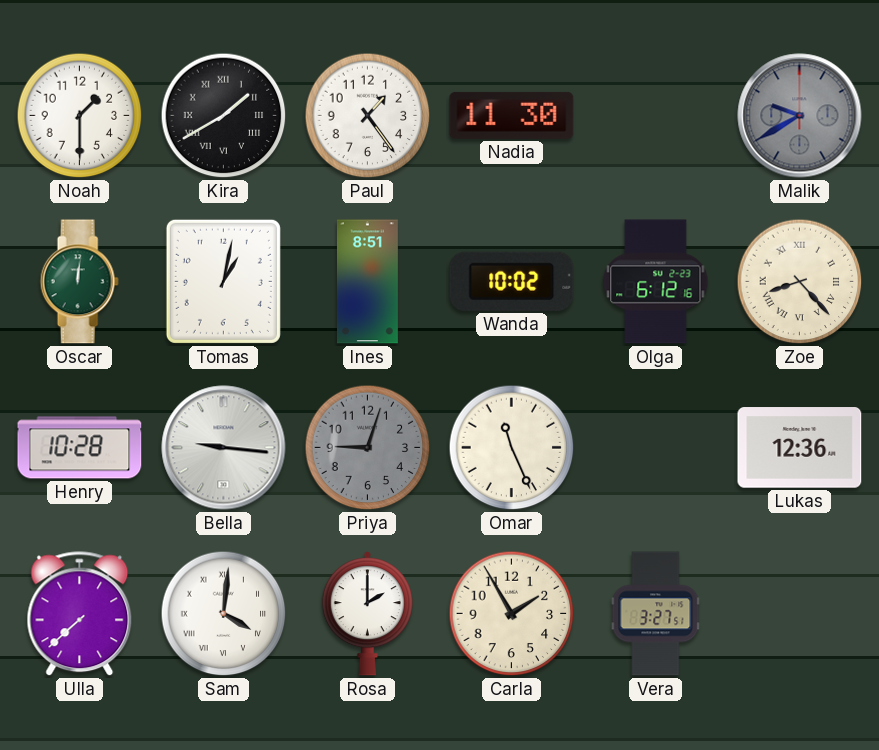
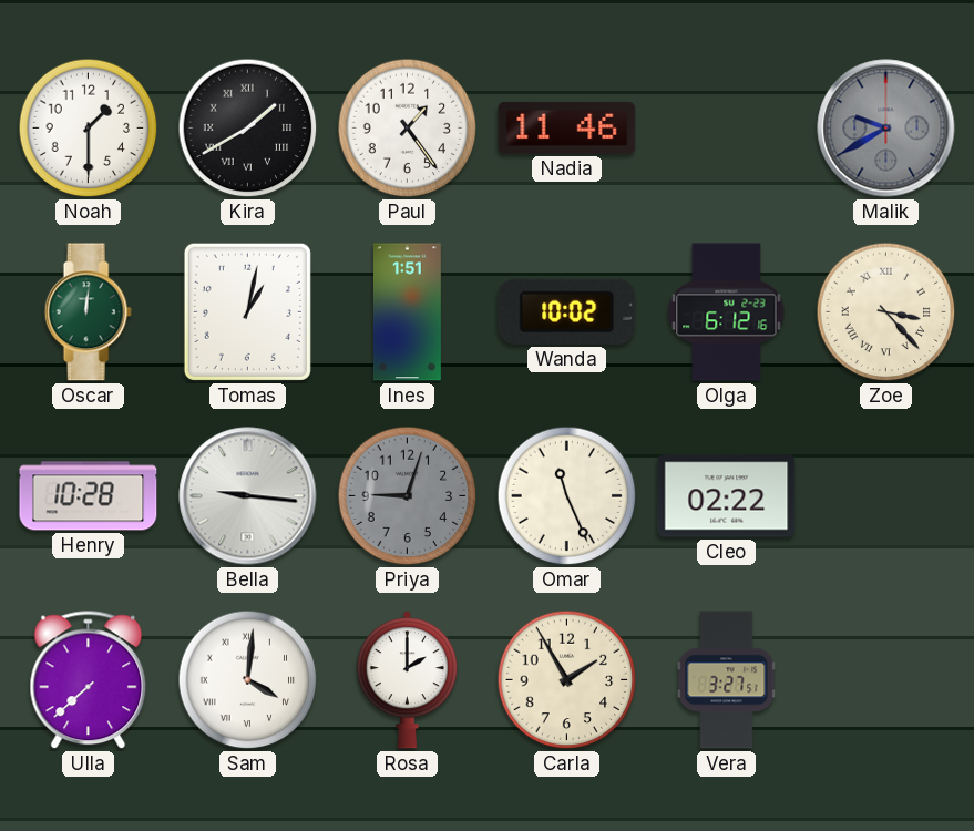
Nadia: 11:30 -> 11:46 (567, 127)
Ines: 8:51 -> 1:51 (407, 312)
Zoe: 8:23 -> 3:23 (886, 312)
Cleo: none -> 02:22 (727, 496)
Lukas: 12:36 -> none (800, 448)
